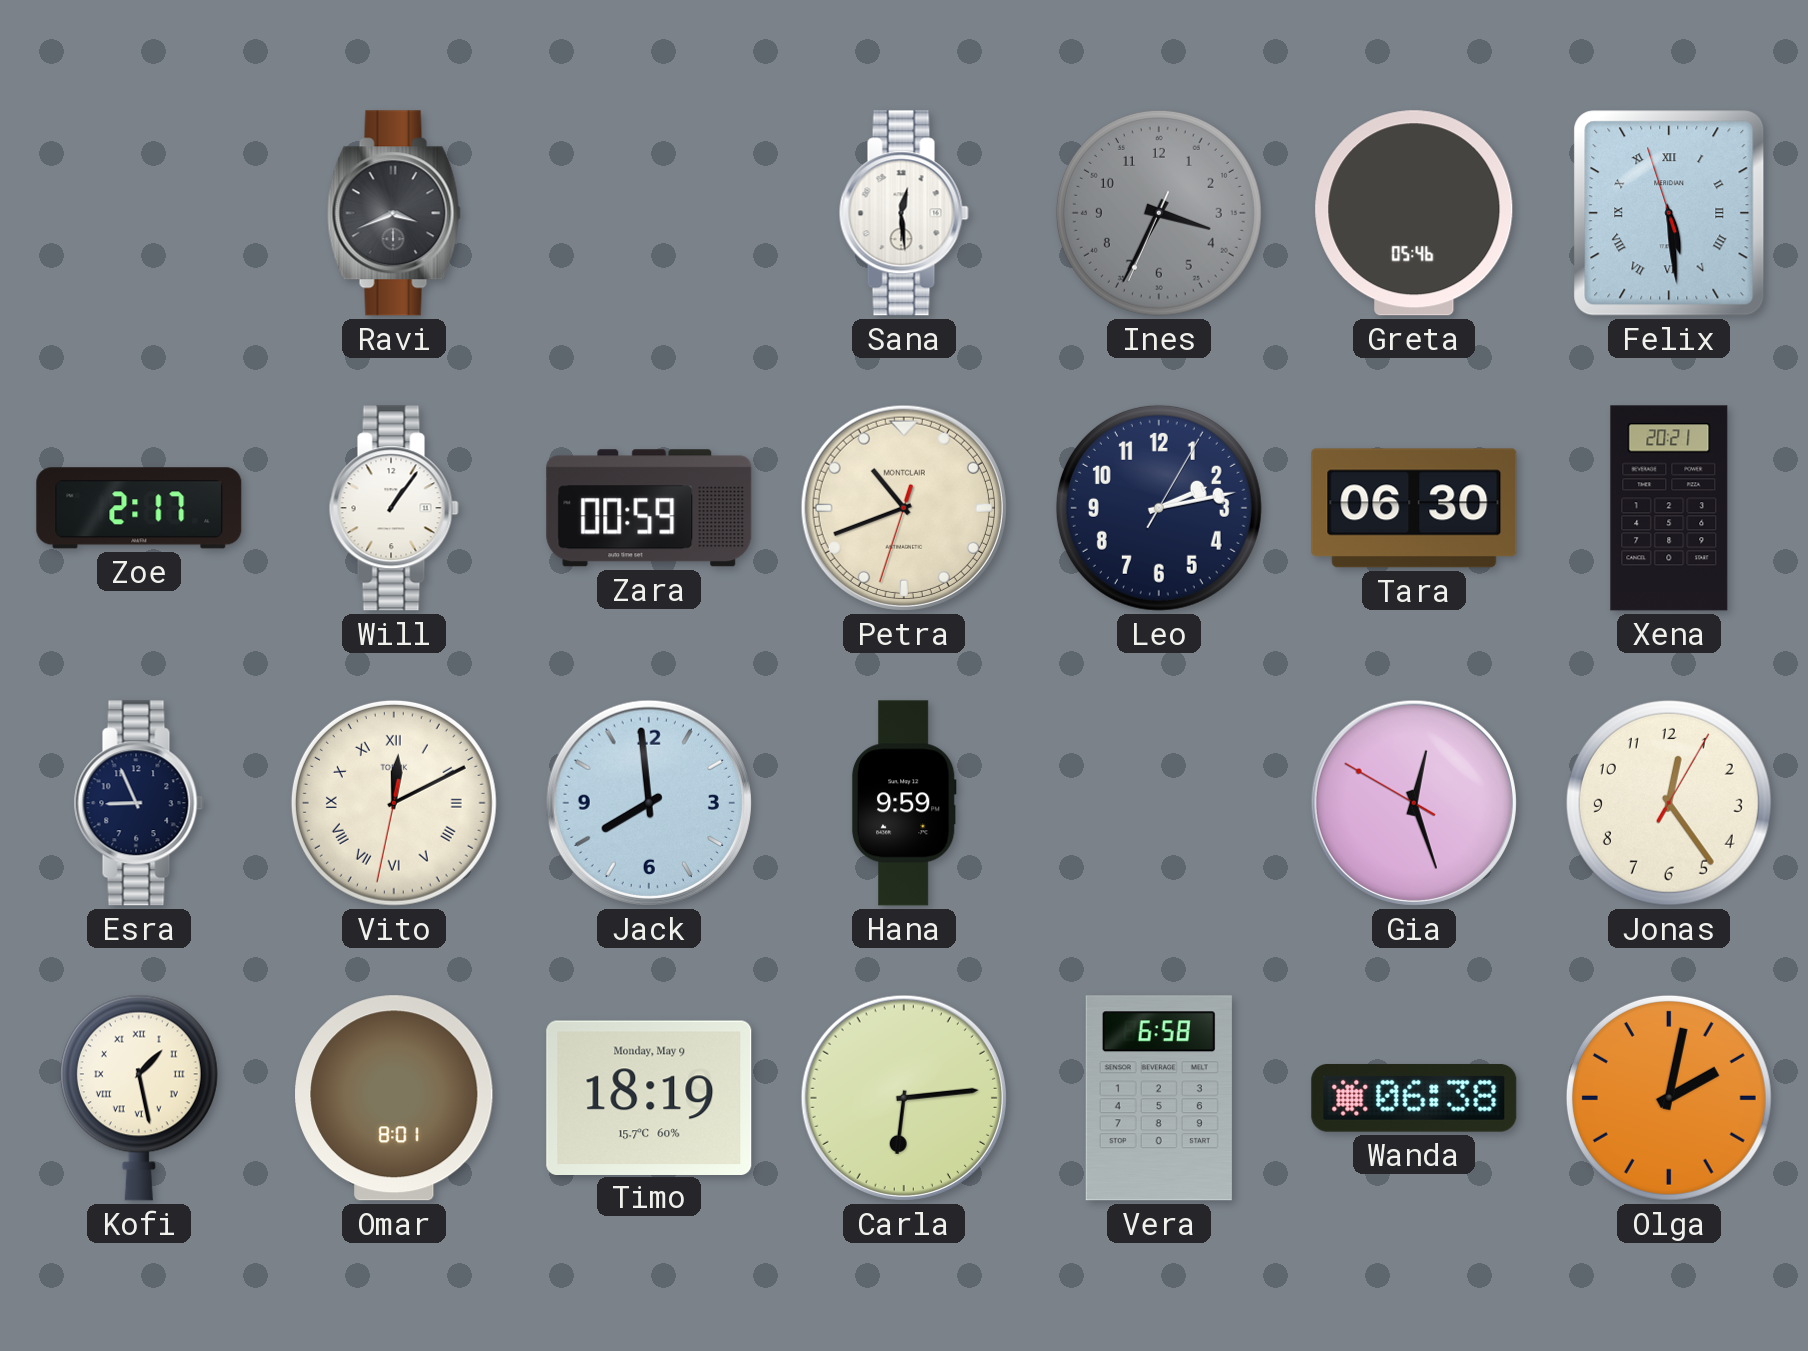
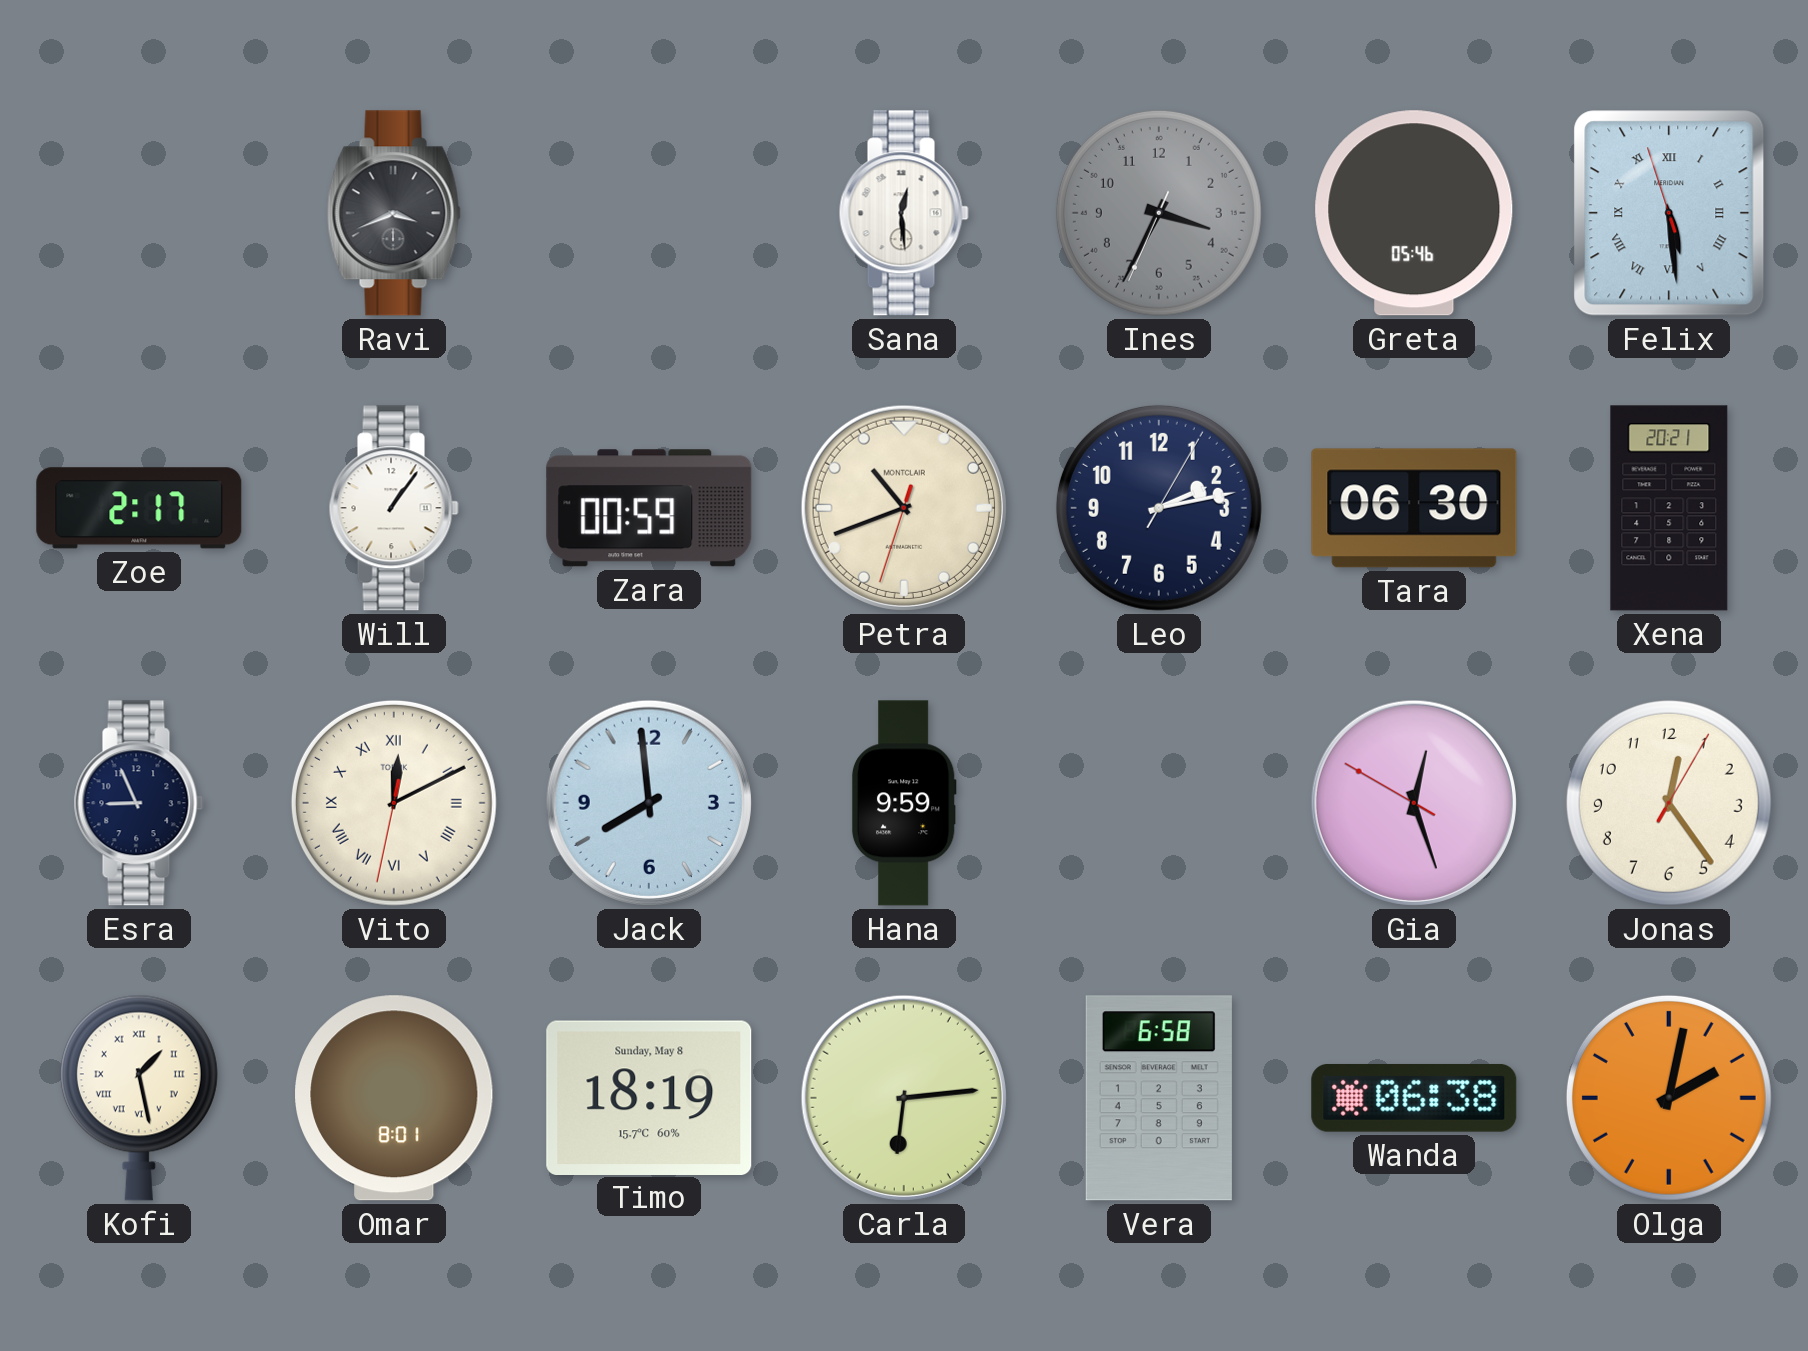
Timo date: Monday, May 9 -> Sunday, May 8 (649, 1097)
